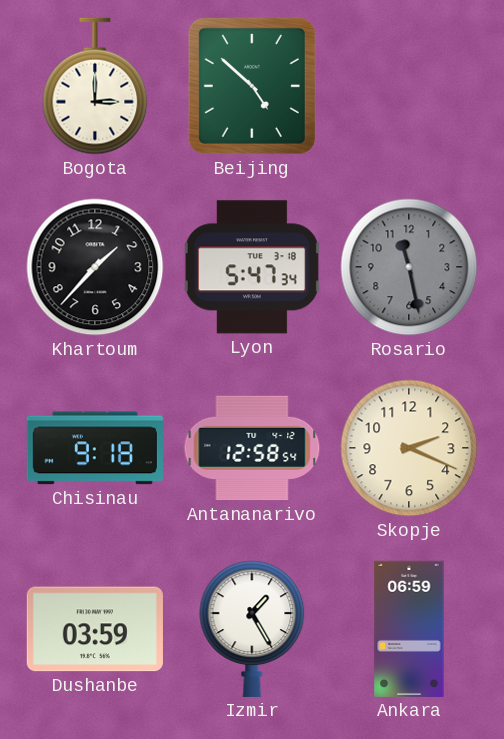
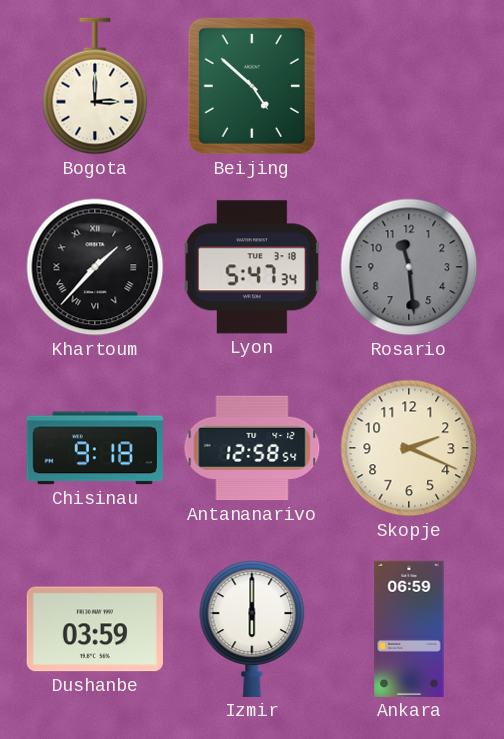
Khartoum numerals: Arabic -> Roman (95, 267)
Rosario: 11:28 -> 11:29 (409, 267)
Izmir: 1:25 -> 6:00 (252, 629)
